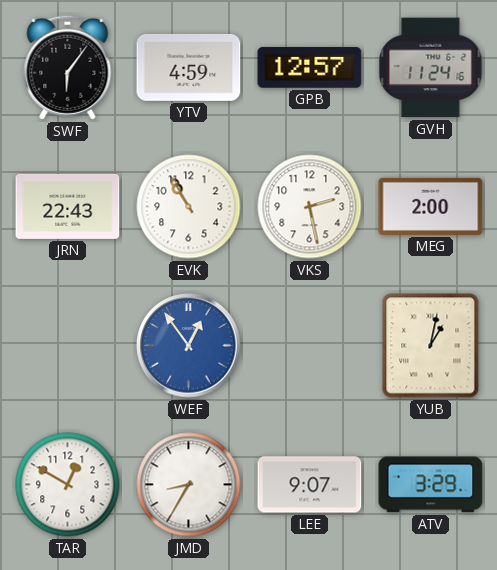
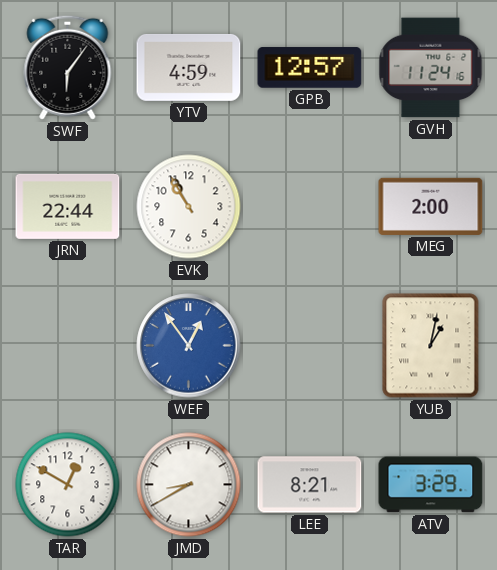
JRN: 22:43 -> 22:44 (68, 206)
VKS: 2:28 -> none (310, 207)
JMD: 8:35 -> 8:40 (189, 485)
LEE: 9:07 -> 8:21 (310, 485)
